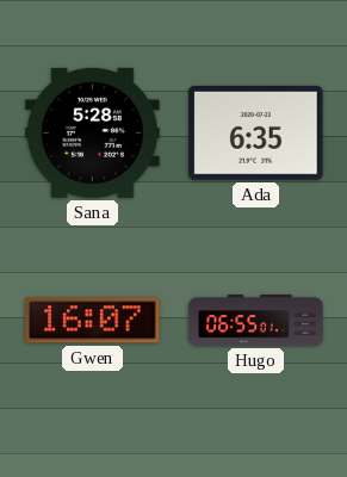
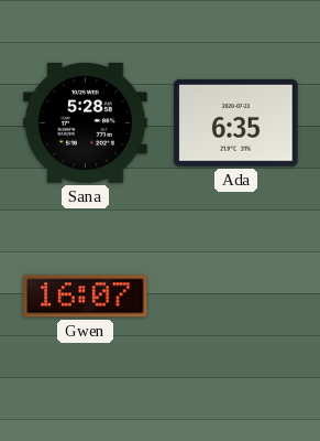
Hugo: 06:55 -> none (256, 321)
